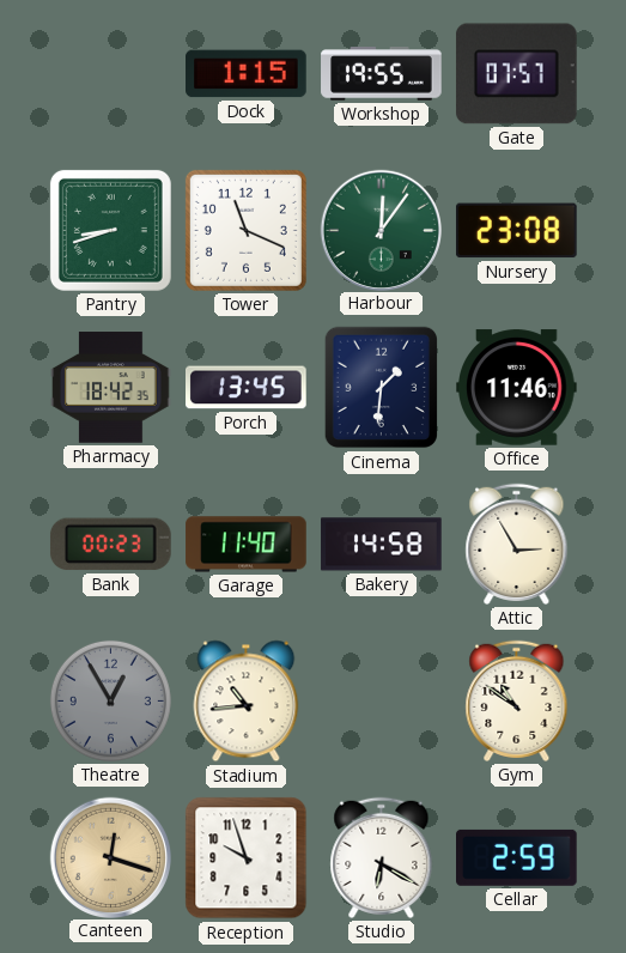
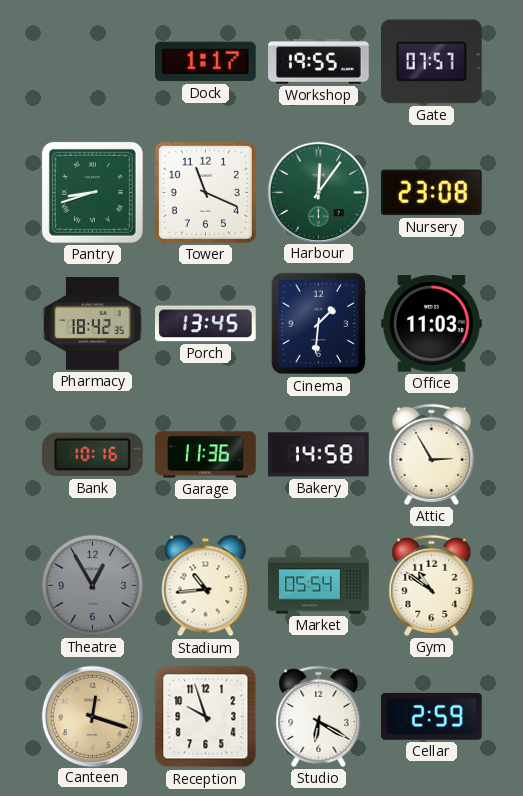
Dock: 1:15 -> 1:17 (206, 62)
Office: 11:46 -> 11:03 (432, 324)
Bank: 00:23 -> 10:16 (93, 455)
Garage: 11:40 -> 11:36 (206, 455)
Market: none -> 05:54 (319, 586)
